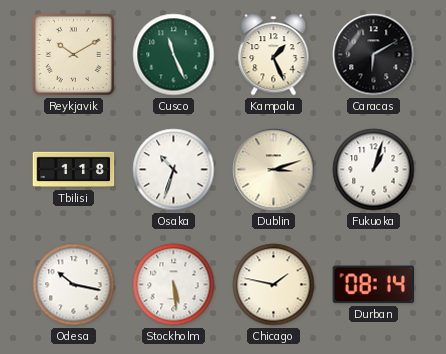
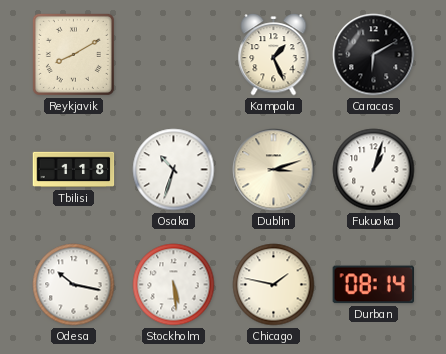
Reykjavik: 10:10 -> 8:10 (73, 54)
Cusco: 11:26 -> none (174, 55)
